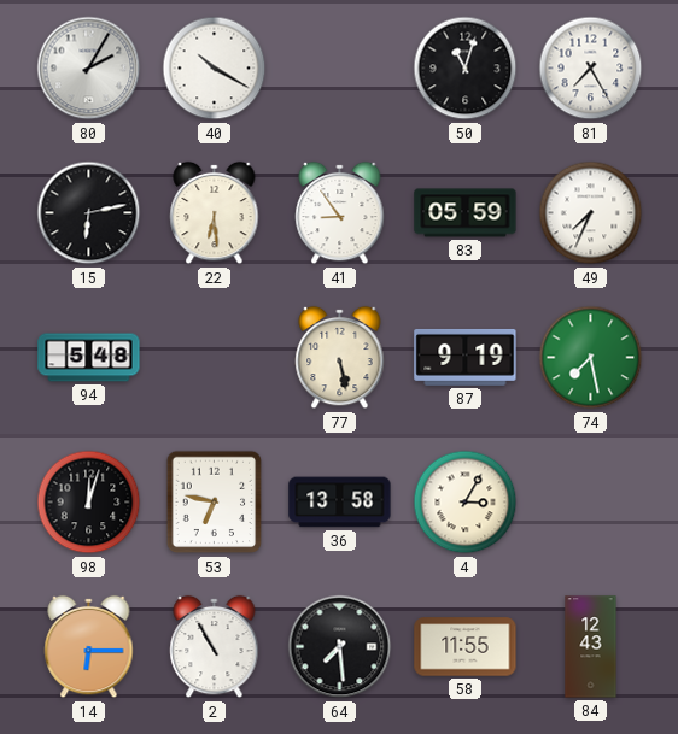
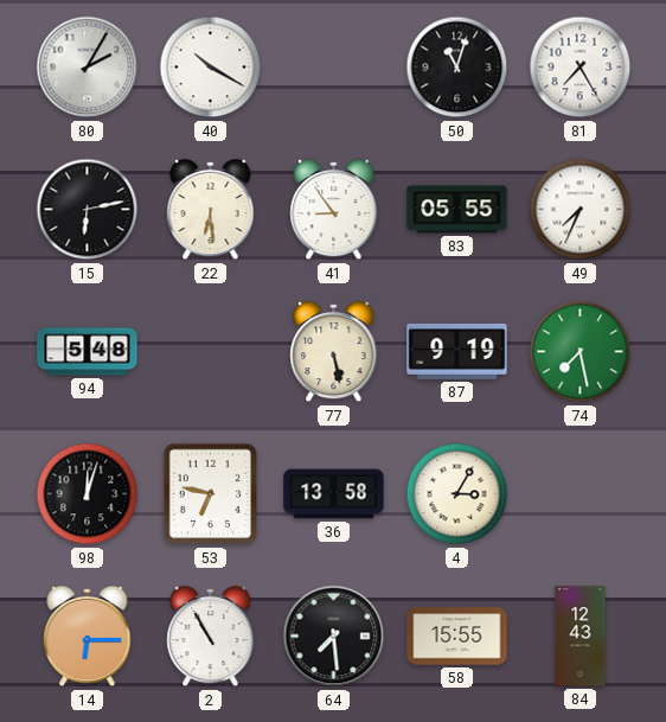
83: 05:59 -> 05:55 (457, 210)
58: 11:55 -> 15:55 (457, 637)
